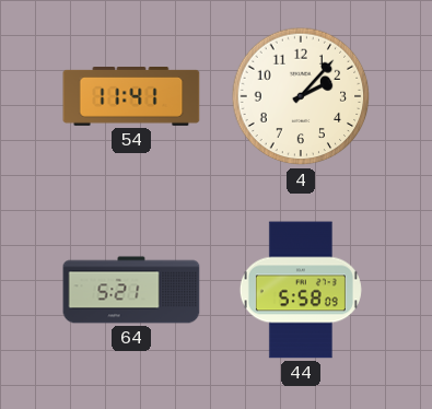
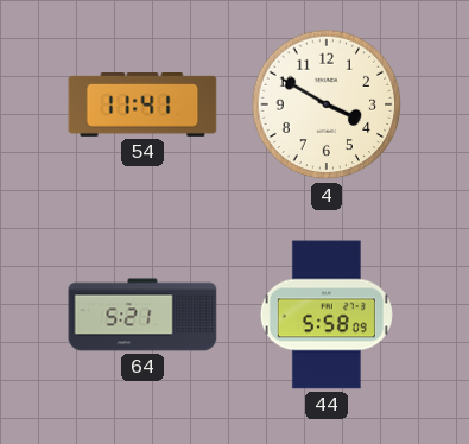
4: 2:07 -> 3:50 (327, 104)
